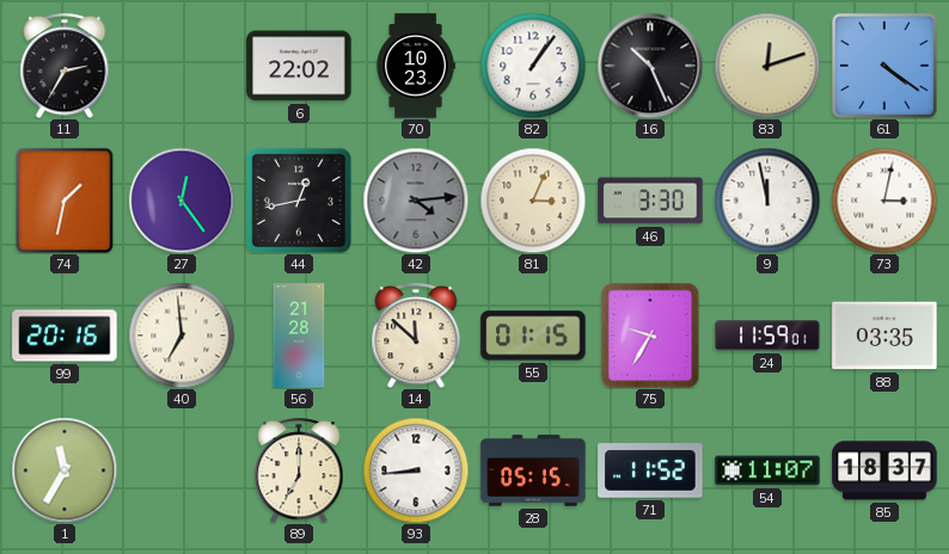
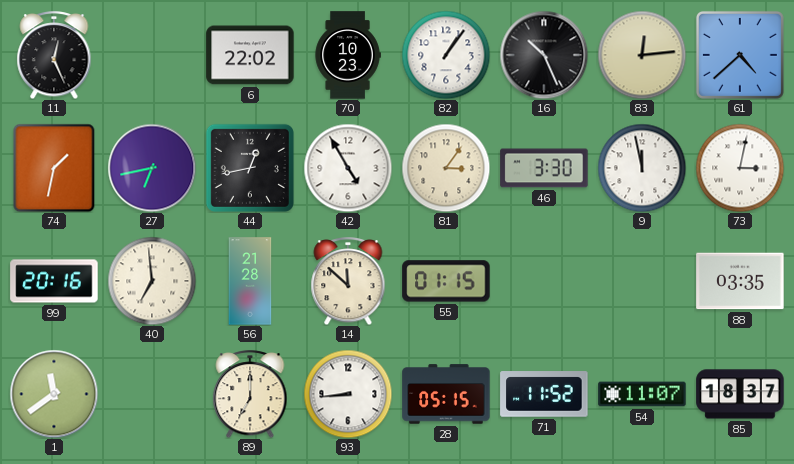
11: 2:35 -> 12:26 (54, 55)
83: 12:12 -> 12:14 (642, 55)
61: 4:21 -> 4:38 (740, 55)
27: 12:24 -> 6:43 (152, 168)
42: 4:14 -> 4:55 (348, 168)
42 dial: grey -> white (348, 168)
81: 3:04 -> 3:06 (446, 168)
75: 9:35 -> none (650, 336)
24: 11:59 -> none (767, 336)
1: 11:35 -> 11:39 (54, 394)
